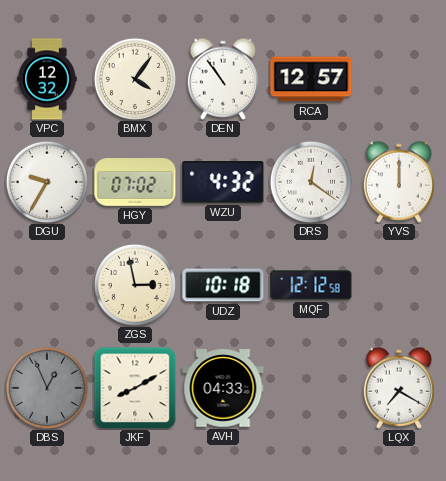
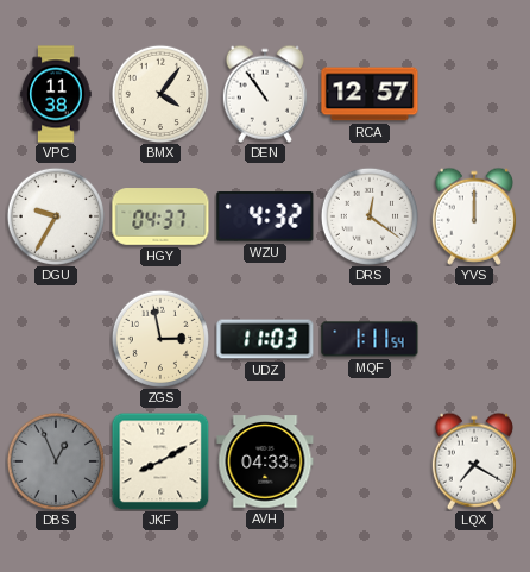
VPC: 12:32 -> 11:38 (56, 94)
HGY: 07:02 -> 04:37 (160, 216)
UDZ: 10:18 -> 11:03 (265, 339)
MQF: 12:12 -> 1:11 (370, 339)
